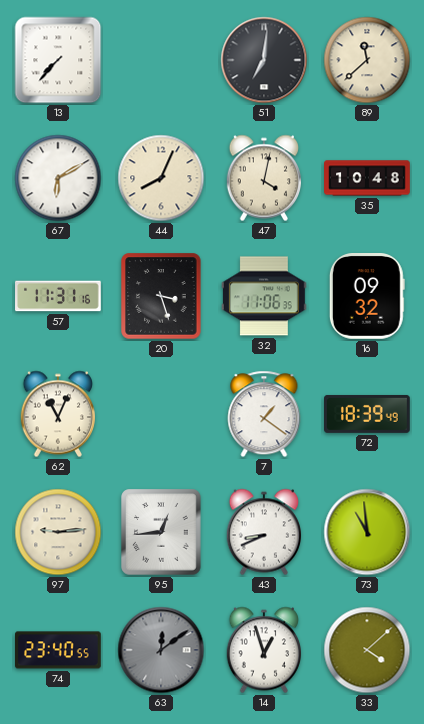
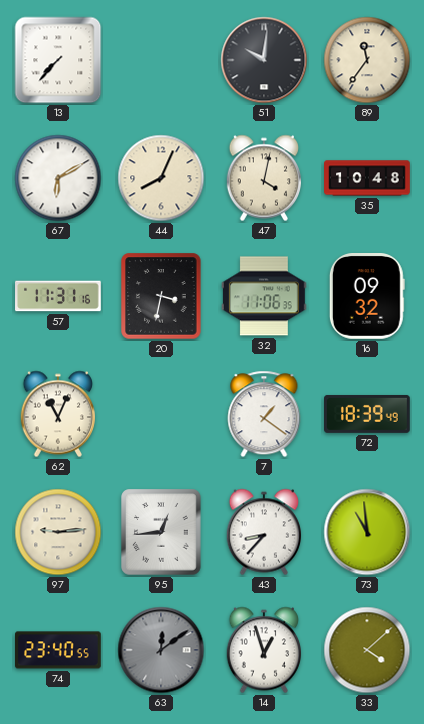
51: 7:01 -> 10:01 (264, 60)
89: 11:38 -> 11:36 (367, 60)
20: 3:27 -> 3:32 (161, 296)
43: 8:41 -> 8:37 (263, 532)
